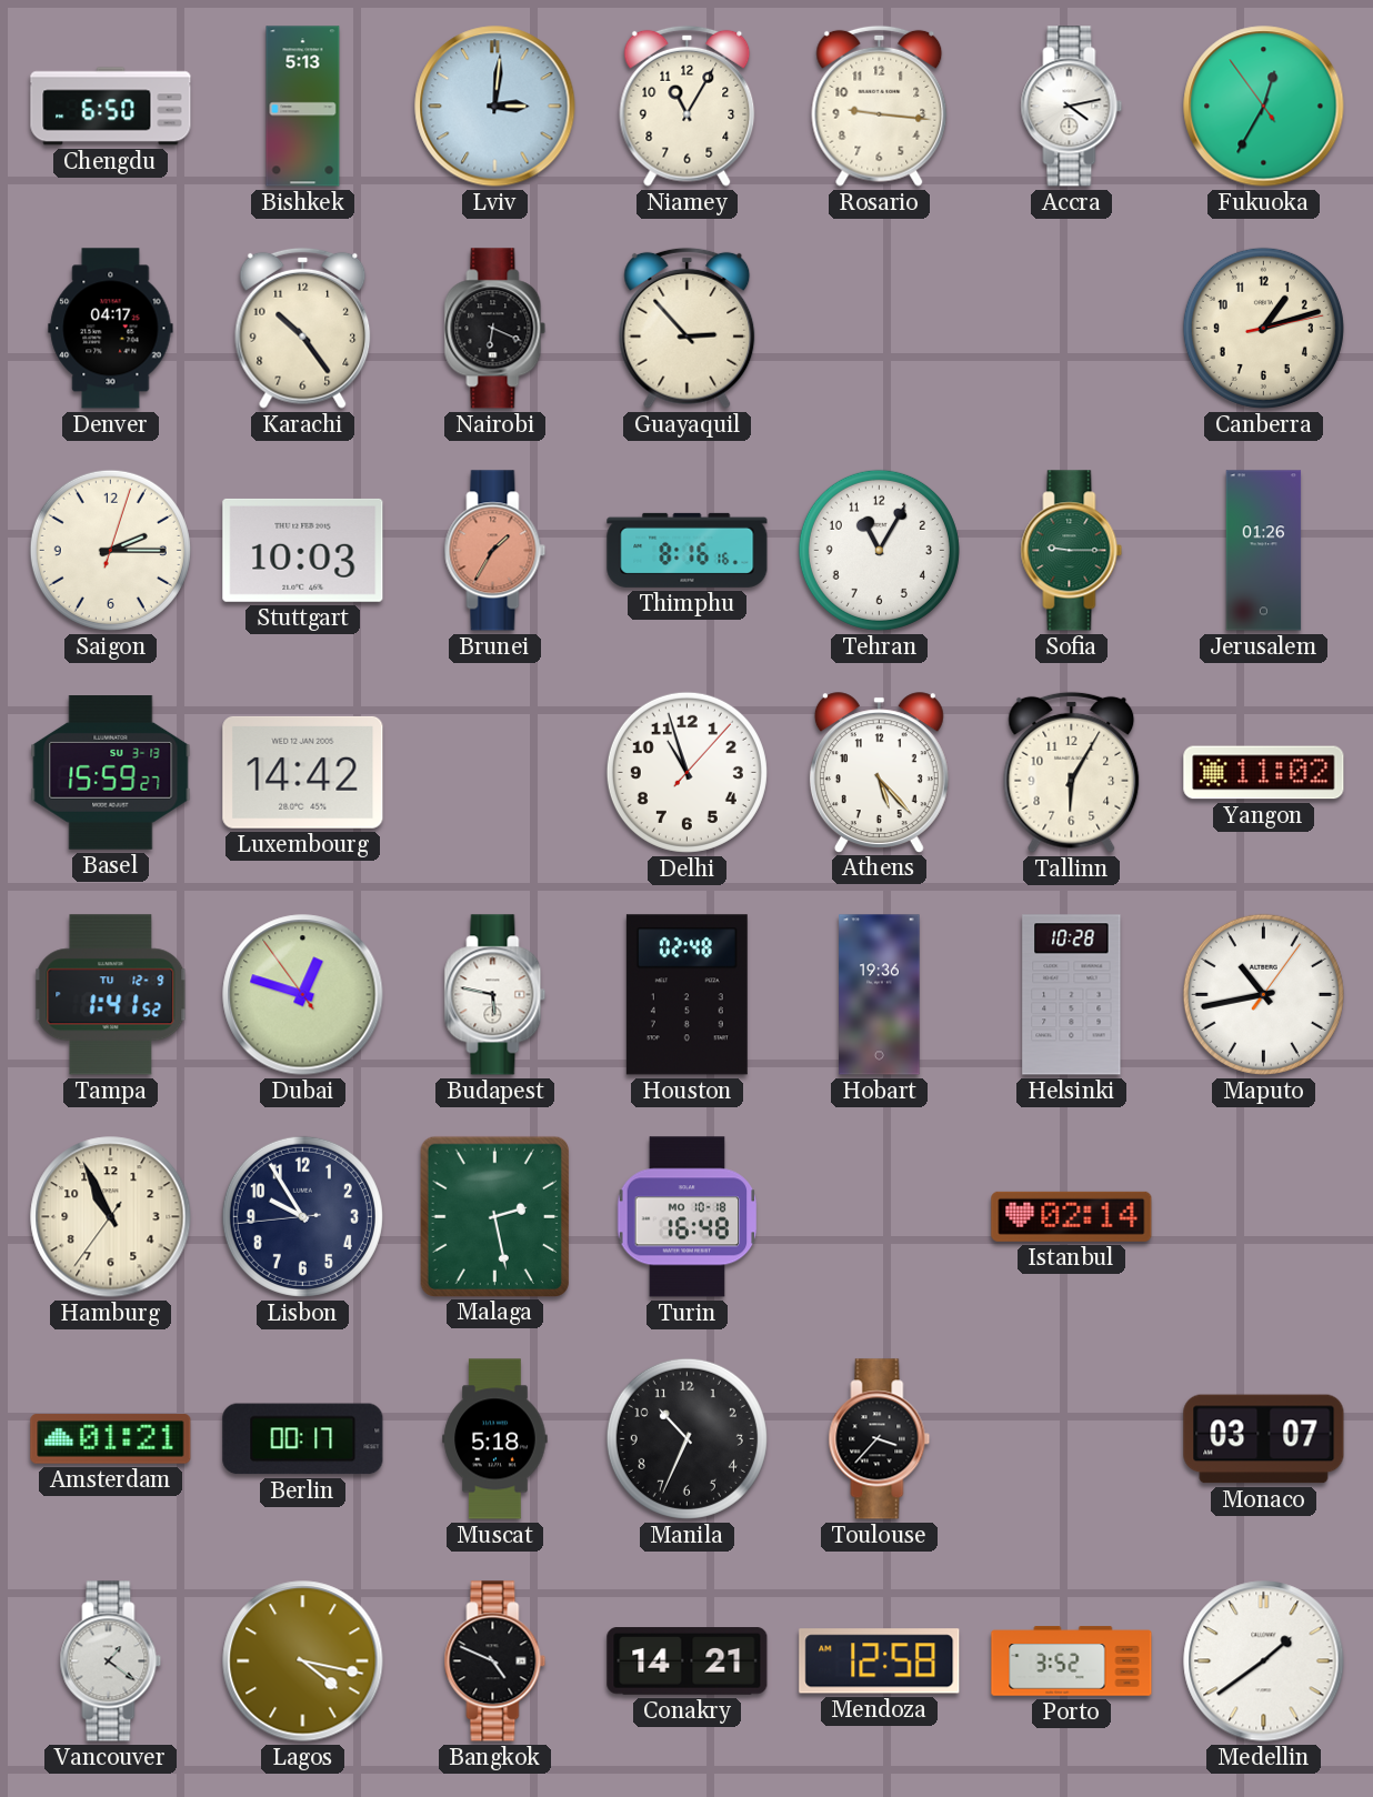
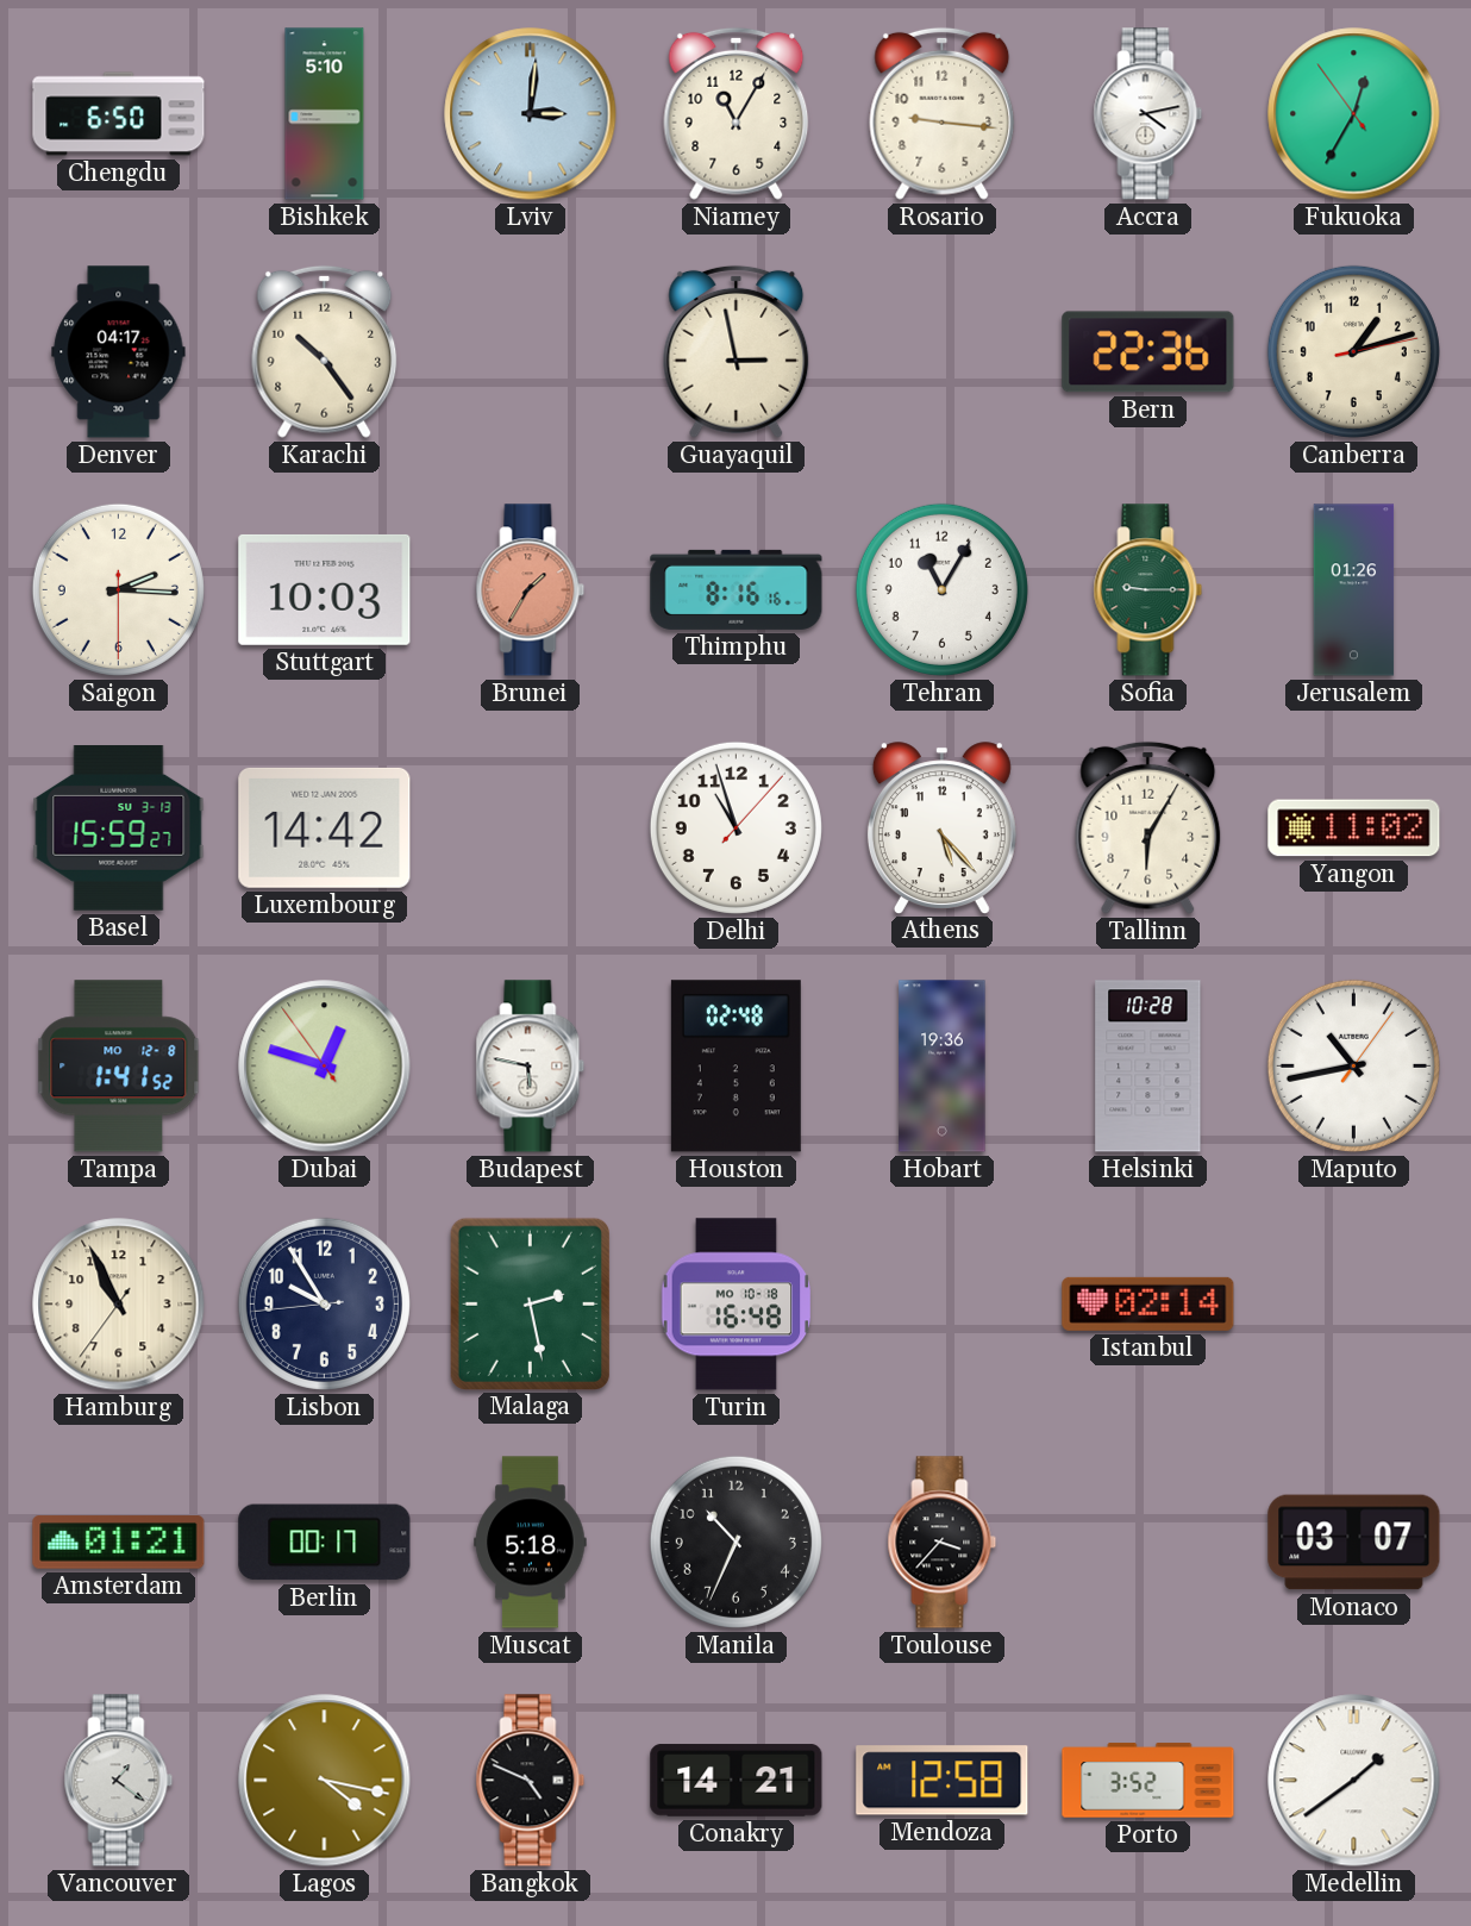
Bishkek: 5:13 -> 5:10 (325, 114)
Nairobi: 6:19 -> none (495, 329)
Guayaquil: 2:53 -> 2:58 (737, 351)
Bern: none -> 22:36 (1148, 352)
Saigon: 2:15:03 -> 2:15:30 (118, 589)
Tampa date: TU 12-9 -> MO 12-8 (119, 1067)
